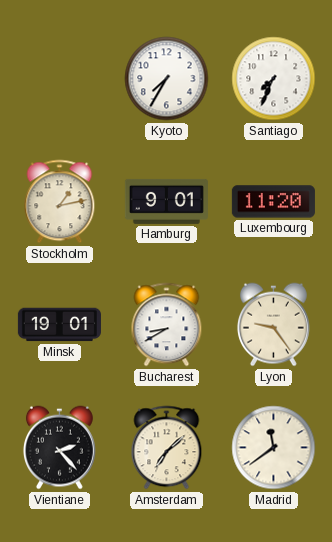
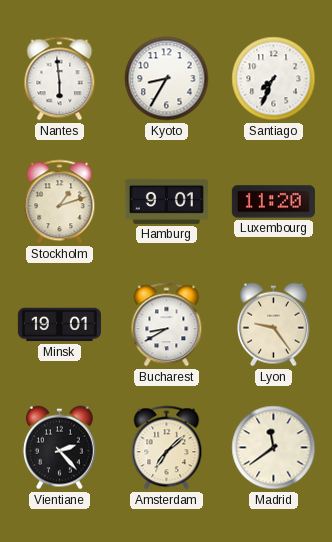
Nantes: none -> 5:59 (60, 79)
Kyoto: 7:35 -> 8:35 (167, 79)
Stockholm: 1:13 -> 1:12 (60, 202)
